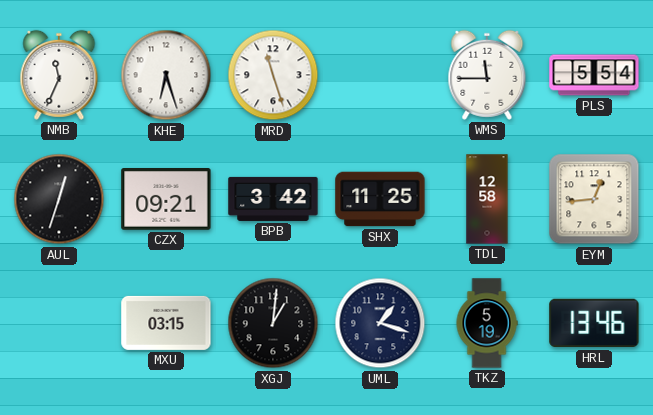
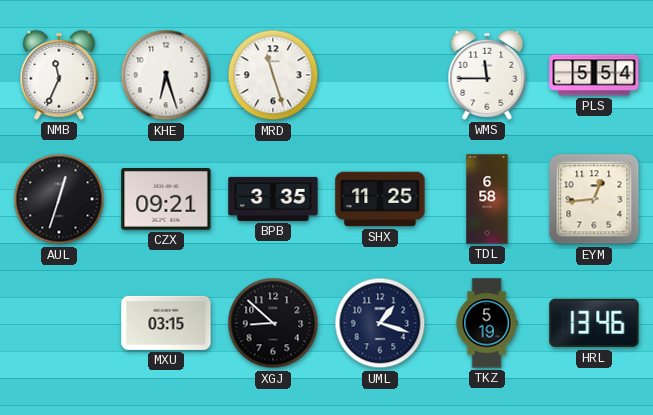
BPB: 3:42 -> 3:35 (273, 199)
TDL: 12:58 -> 6:58 (487, 199)
XGJ: 1:01 -> 8:52 (273, 323)
